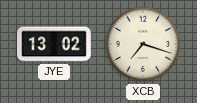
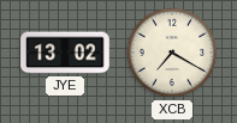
XCB: 7:18 -> 7:20 (172, 53)
